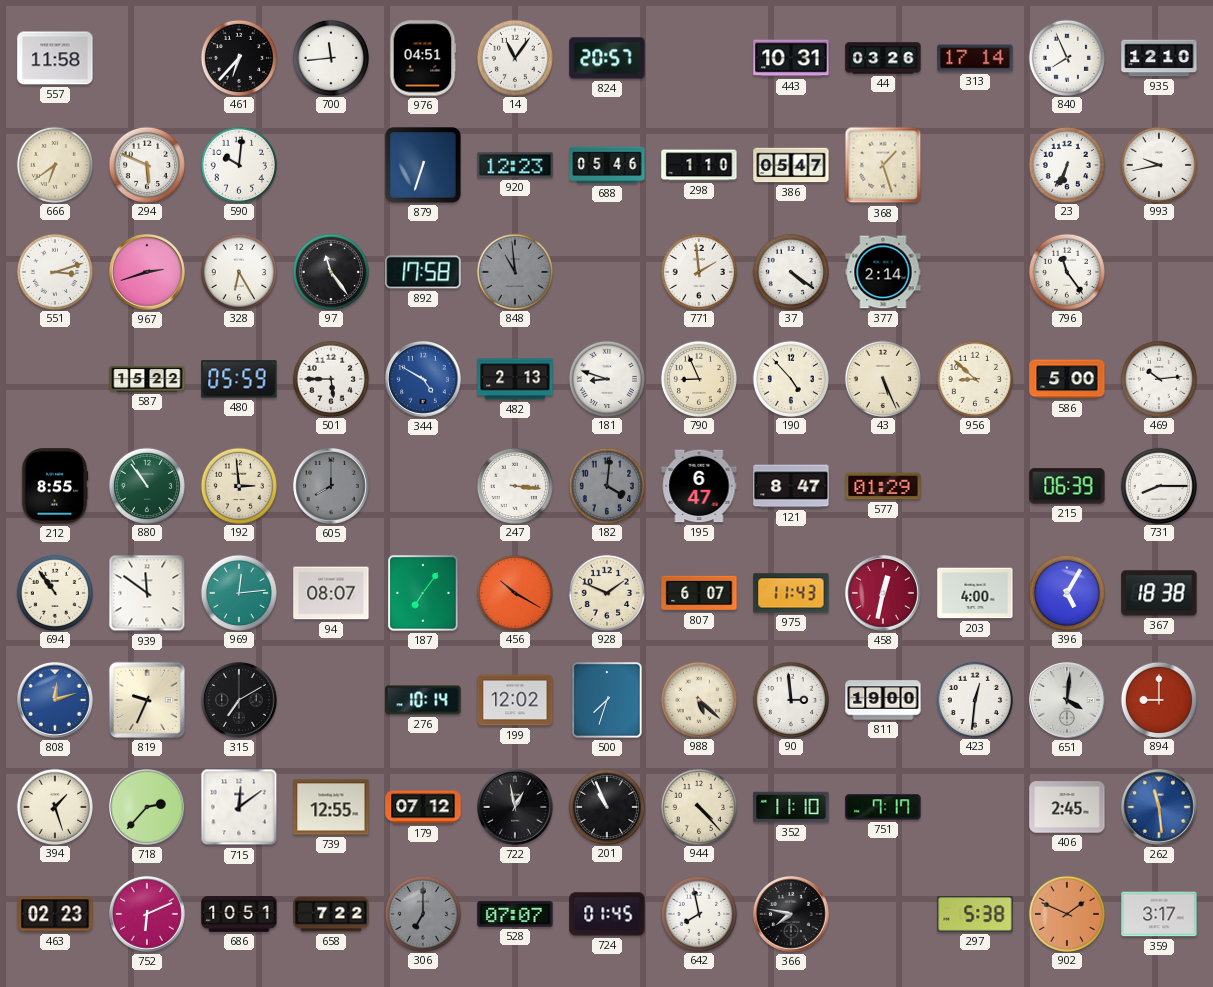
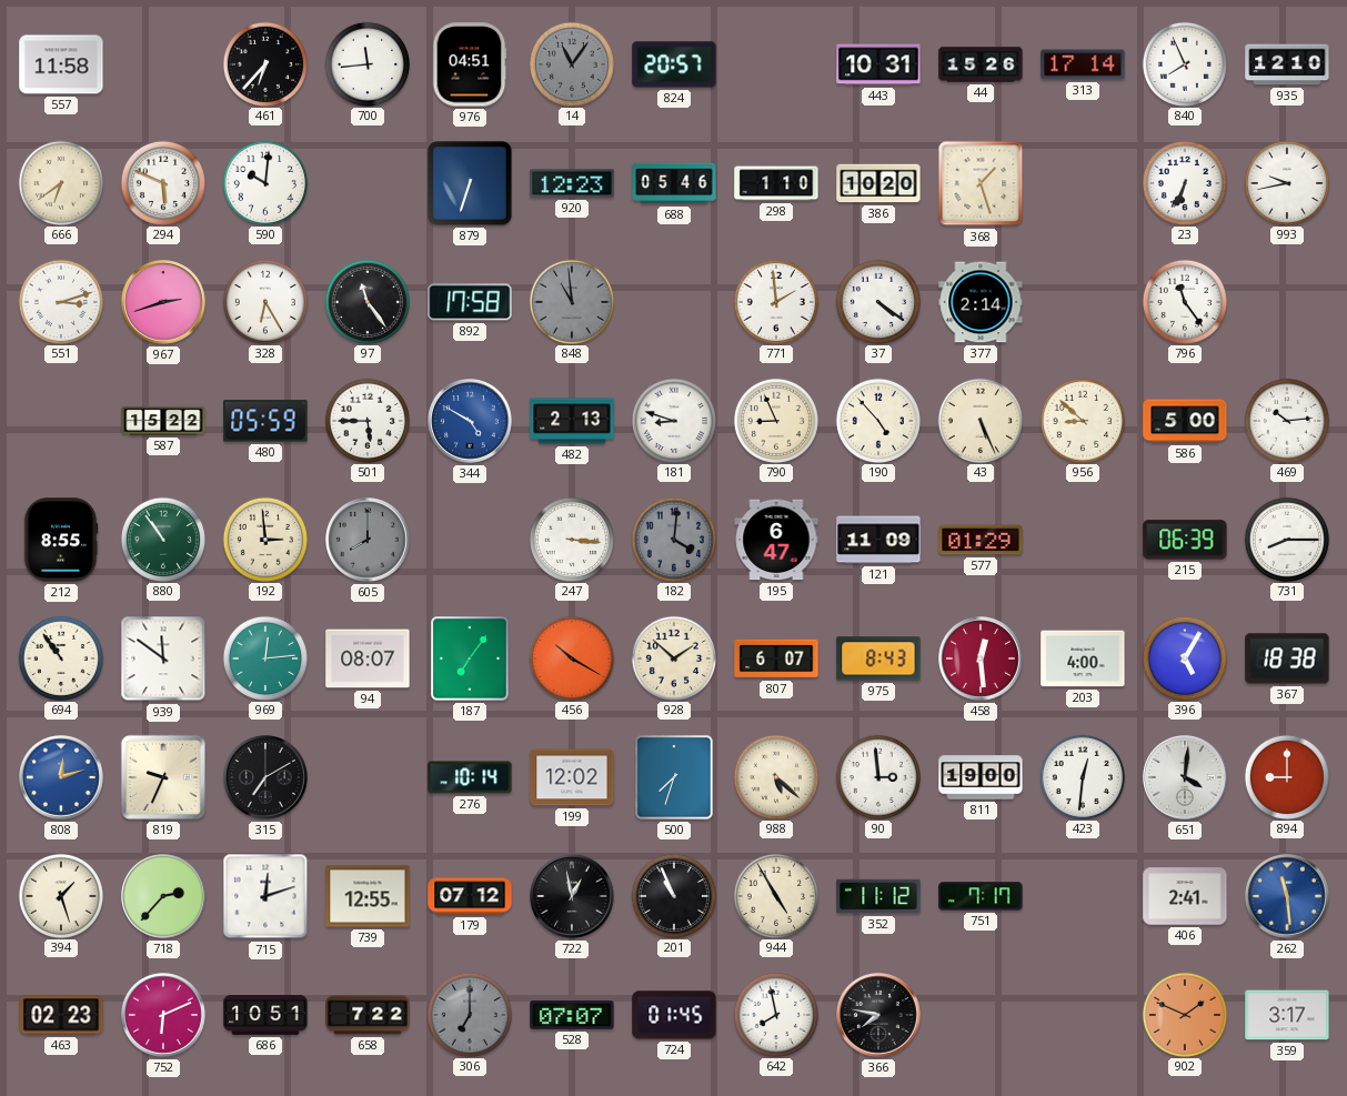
14 dial: white -> grey (571, 63)
44: 03:26 -> 15:26 (981, 64)
386: 05:47 -> 10:20 (878, 183)
121: 8:47 -> 11:09 (878, 540)
928: 1:49 -> 1:52 (673, 657)
975: 11:43 -> 8:43 (878, 658)
458: 12:32 -> 12:29 (982, 660)
715: 12:09 -> 12:12 (265, 896)
944: 4:23 -> 4:55 (775, 895)
352: 11:10 -> 11:12 (878, 896)
406: 2:45 -> 2:41 (1185, 896)
297: 5:38 -> none (975, 914)
